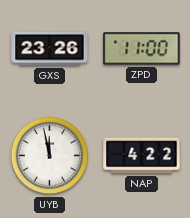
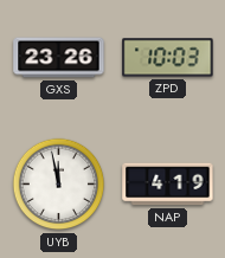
ZPD: 11:00 -> 10:03 (168, 58)
NAP: 4:22 -> 4:19 (168, 185)
